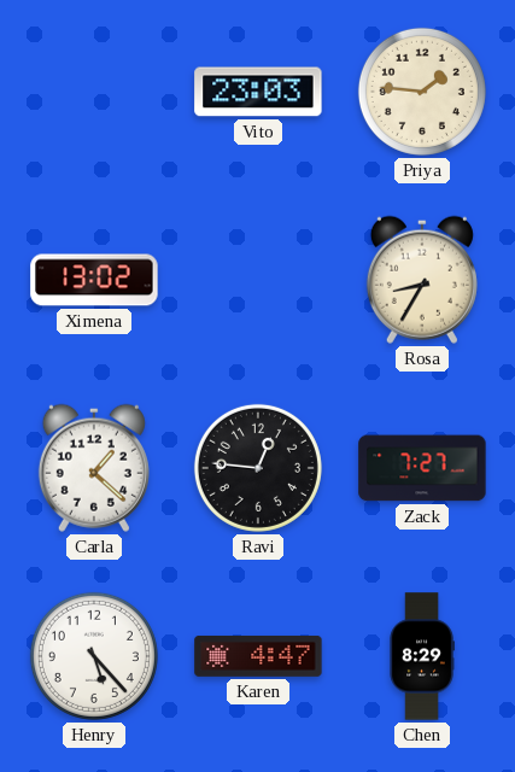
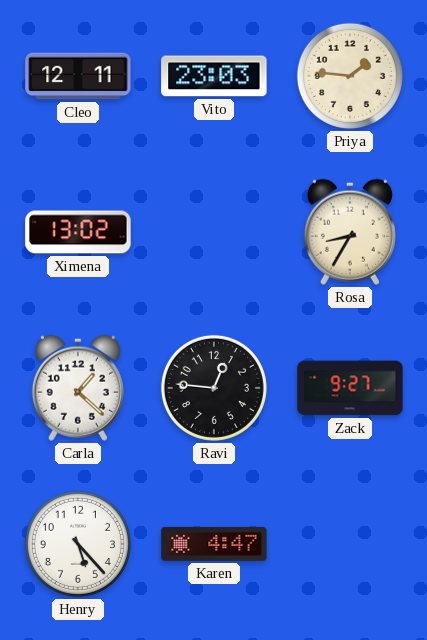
Cleo: none -> 12:11 (78, 76)
Zack: 7:27 -> 9:27 (350, 388)
Chen: 8:29 -> none (422, 656)
